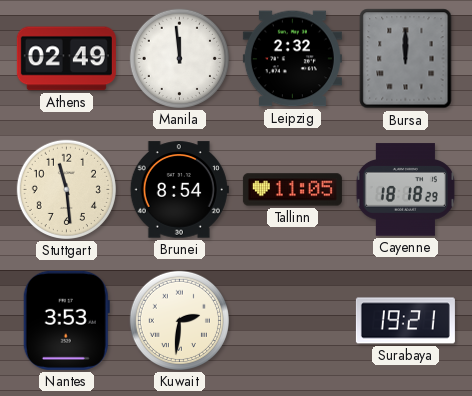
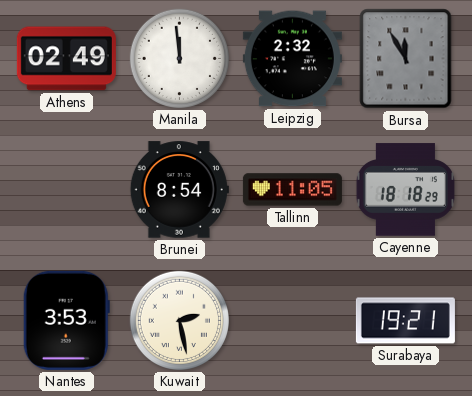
Bursa: 12:00 -> 11:55 (406, 59)
Stuttgart: 11:29 -> none (66, 189)
Kuwait: 2:31 -> 2:28 (179, 320)
